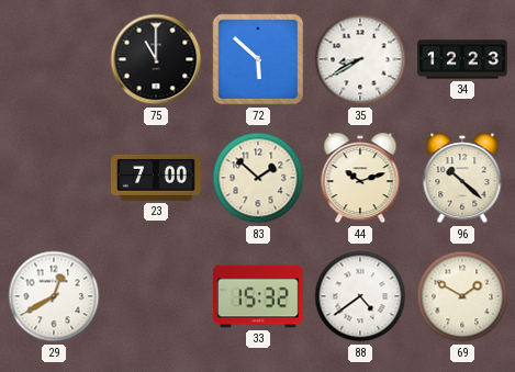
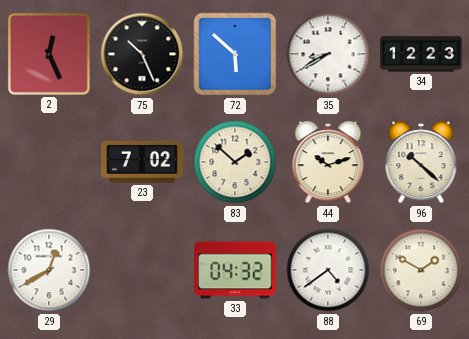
2: none -> 12:26 (49, 54)
75: 11:00 -> 10:26 (142, 54)
23: 7:00 -> 7:02 (142, 162)
33: 15:32 -> 04:32 (235, 270)
